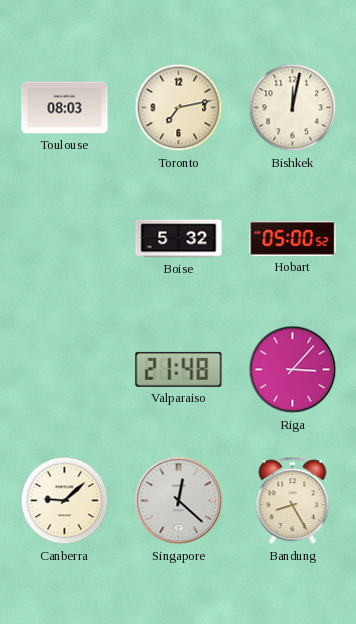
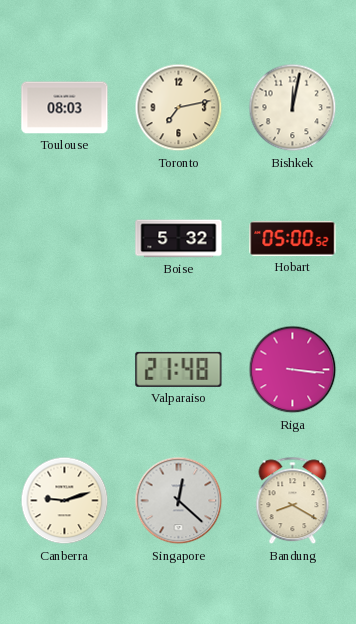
Riga: 3:07 -> 3:16 (293, 370)
Canberra: 9:08 -> 9:12 (65, 501)
Bandung: 8:25 -> 8:20 (293, 501)
